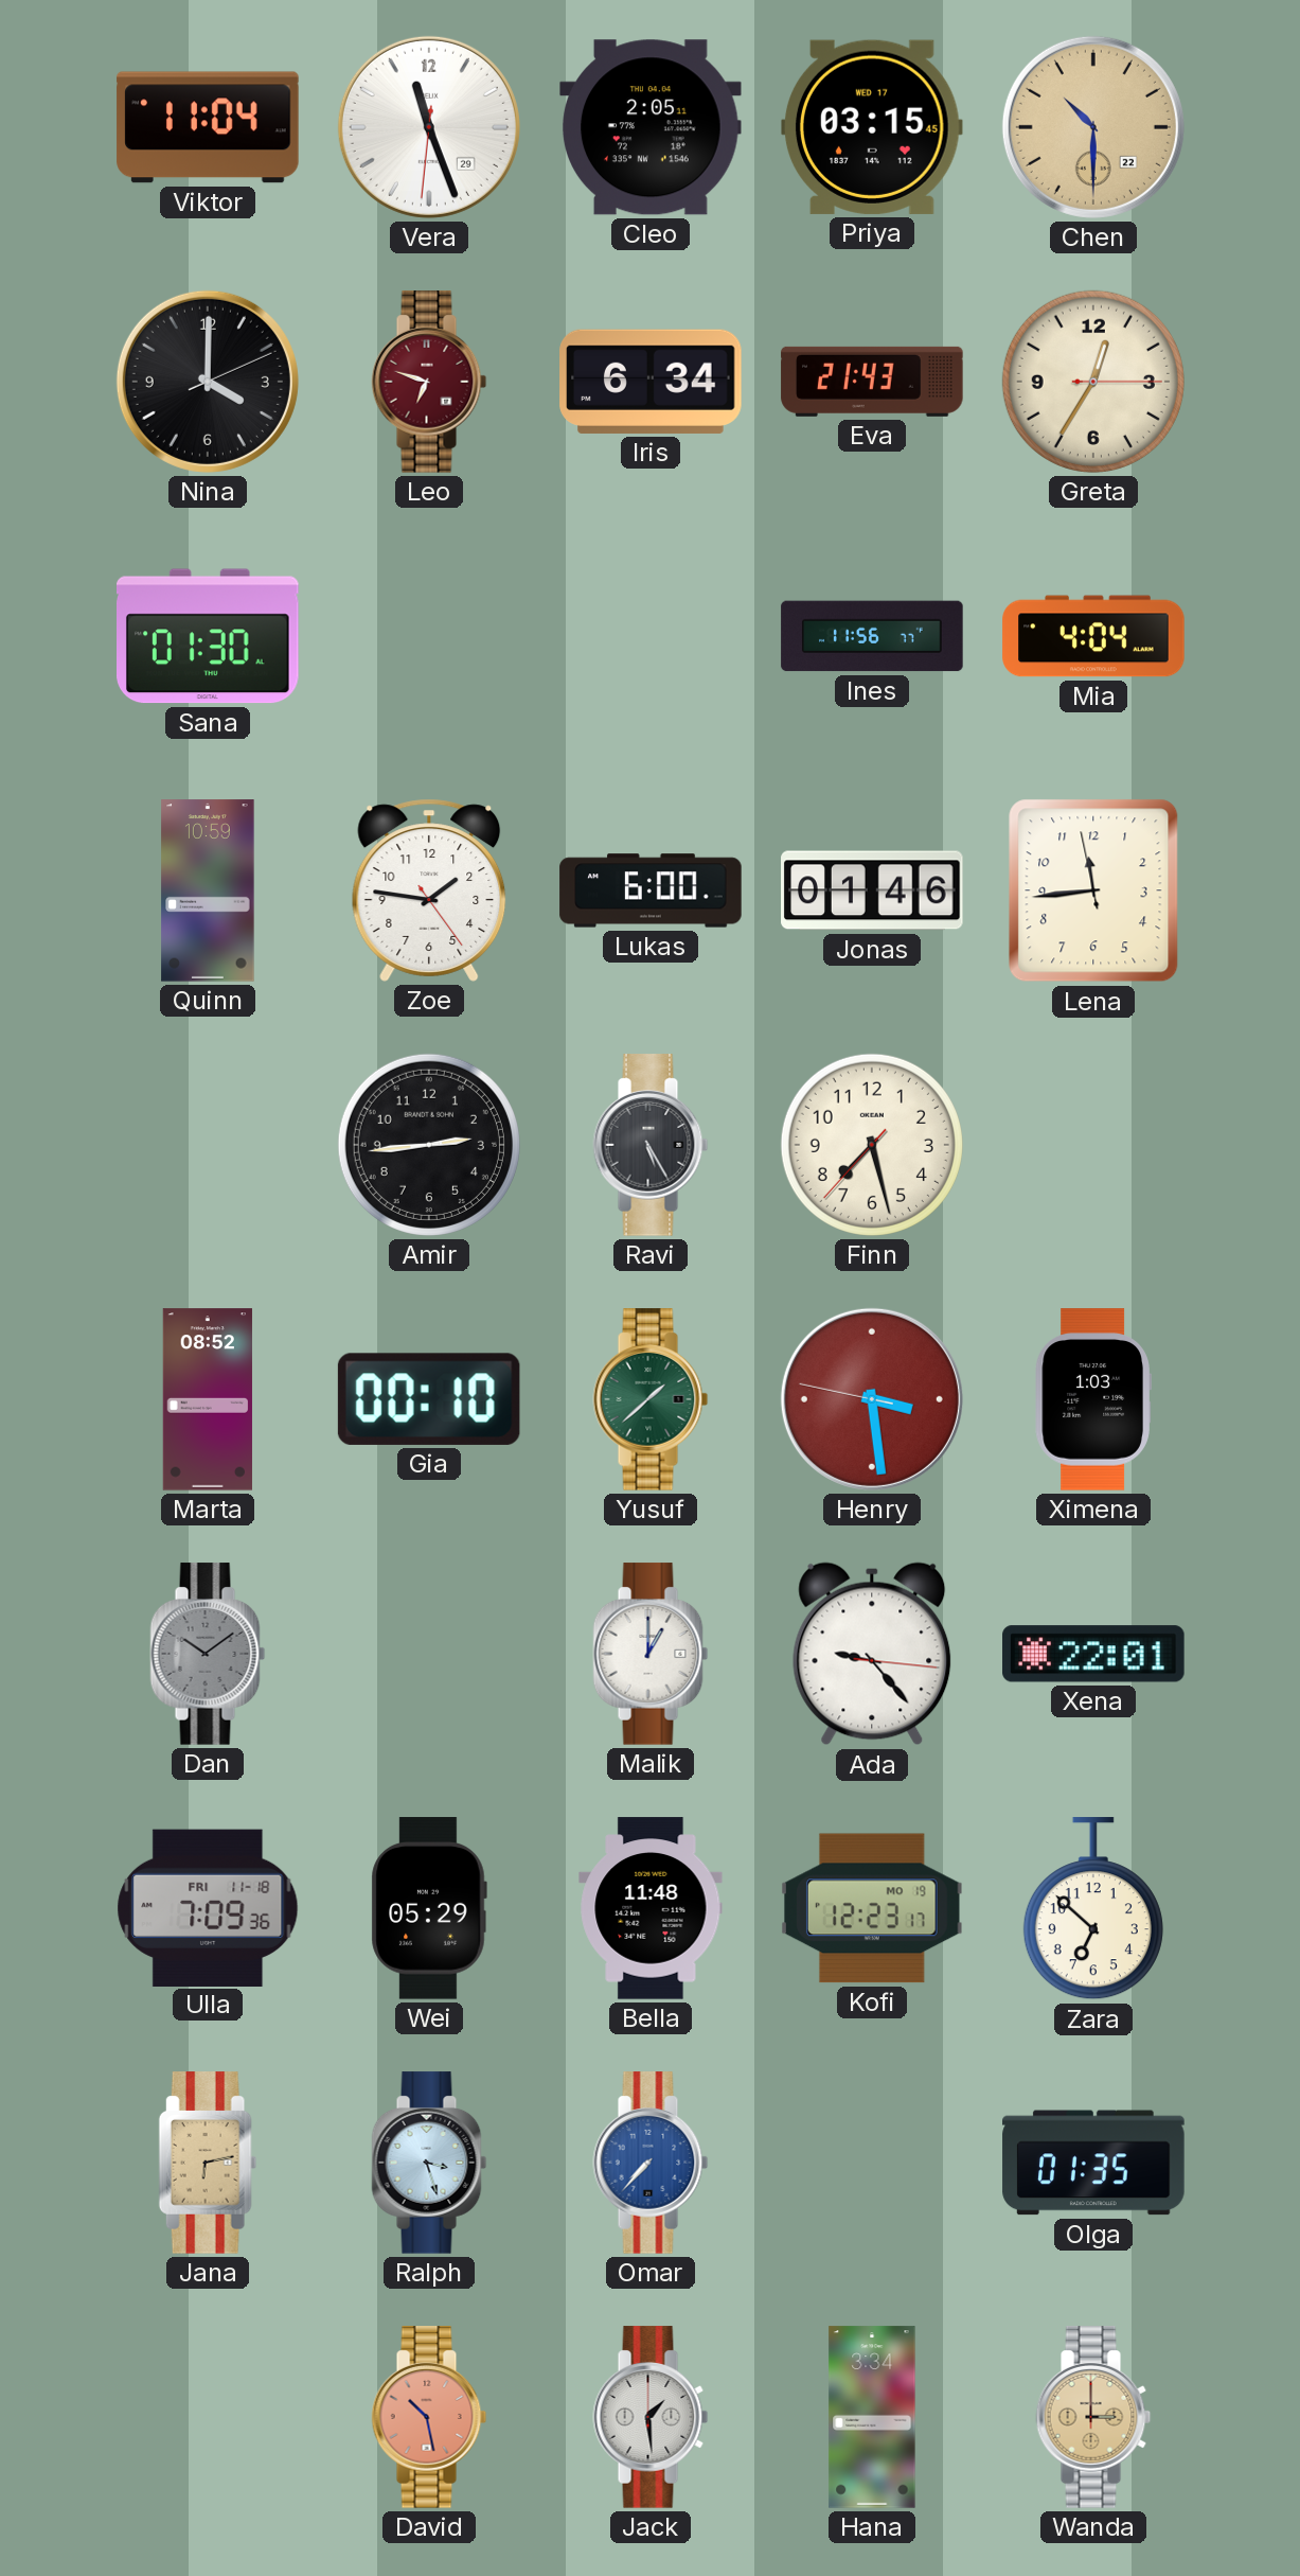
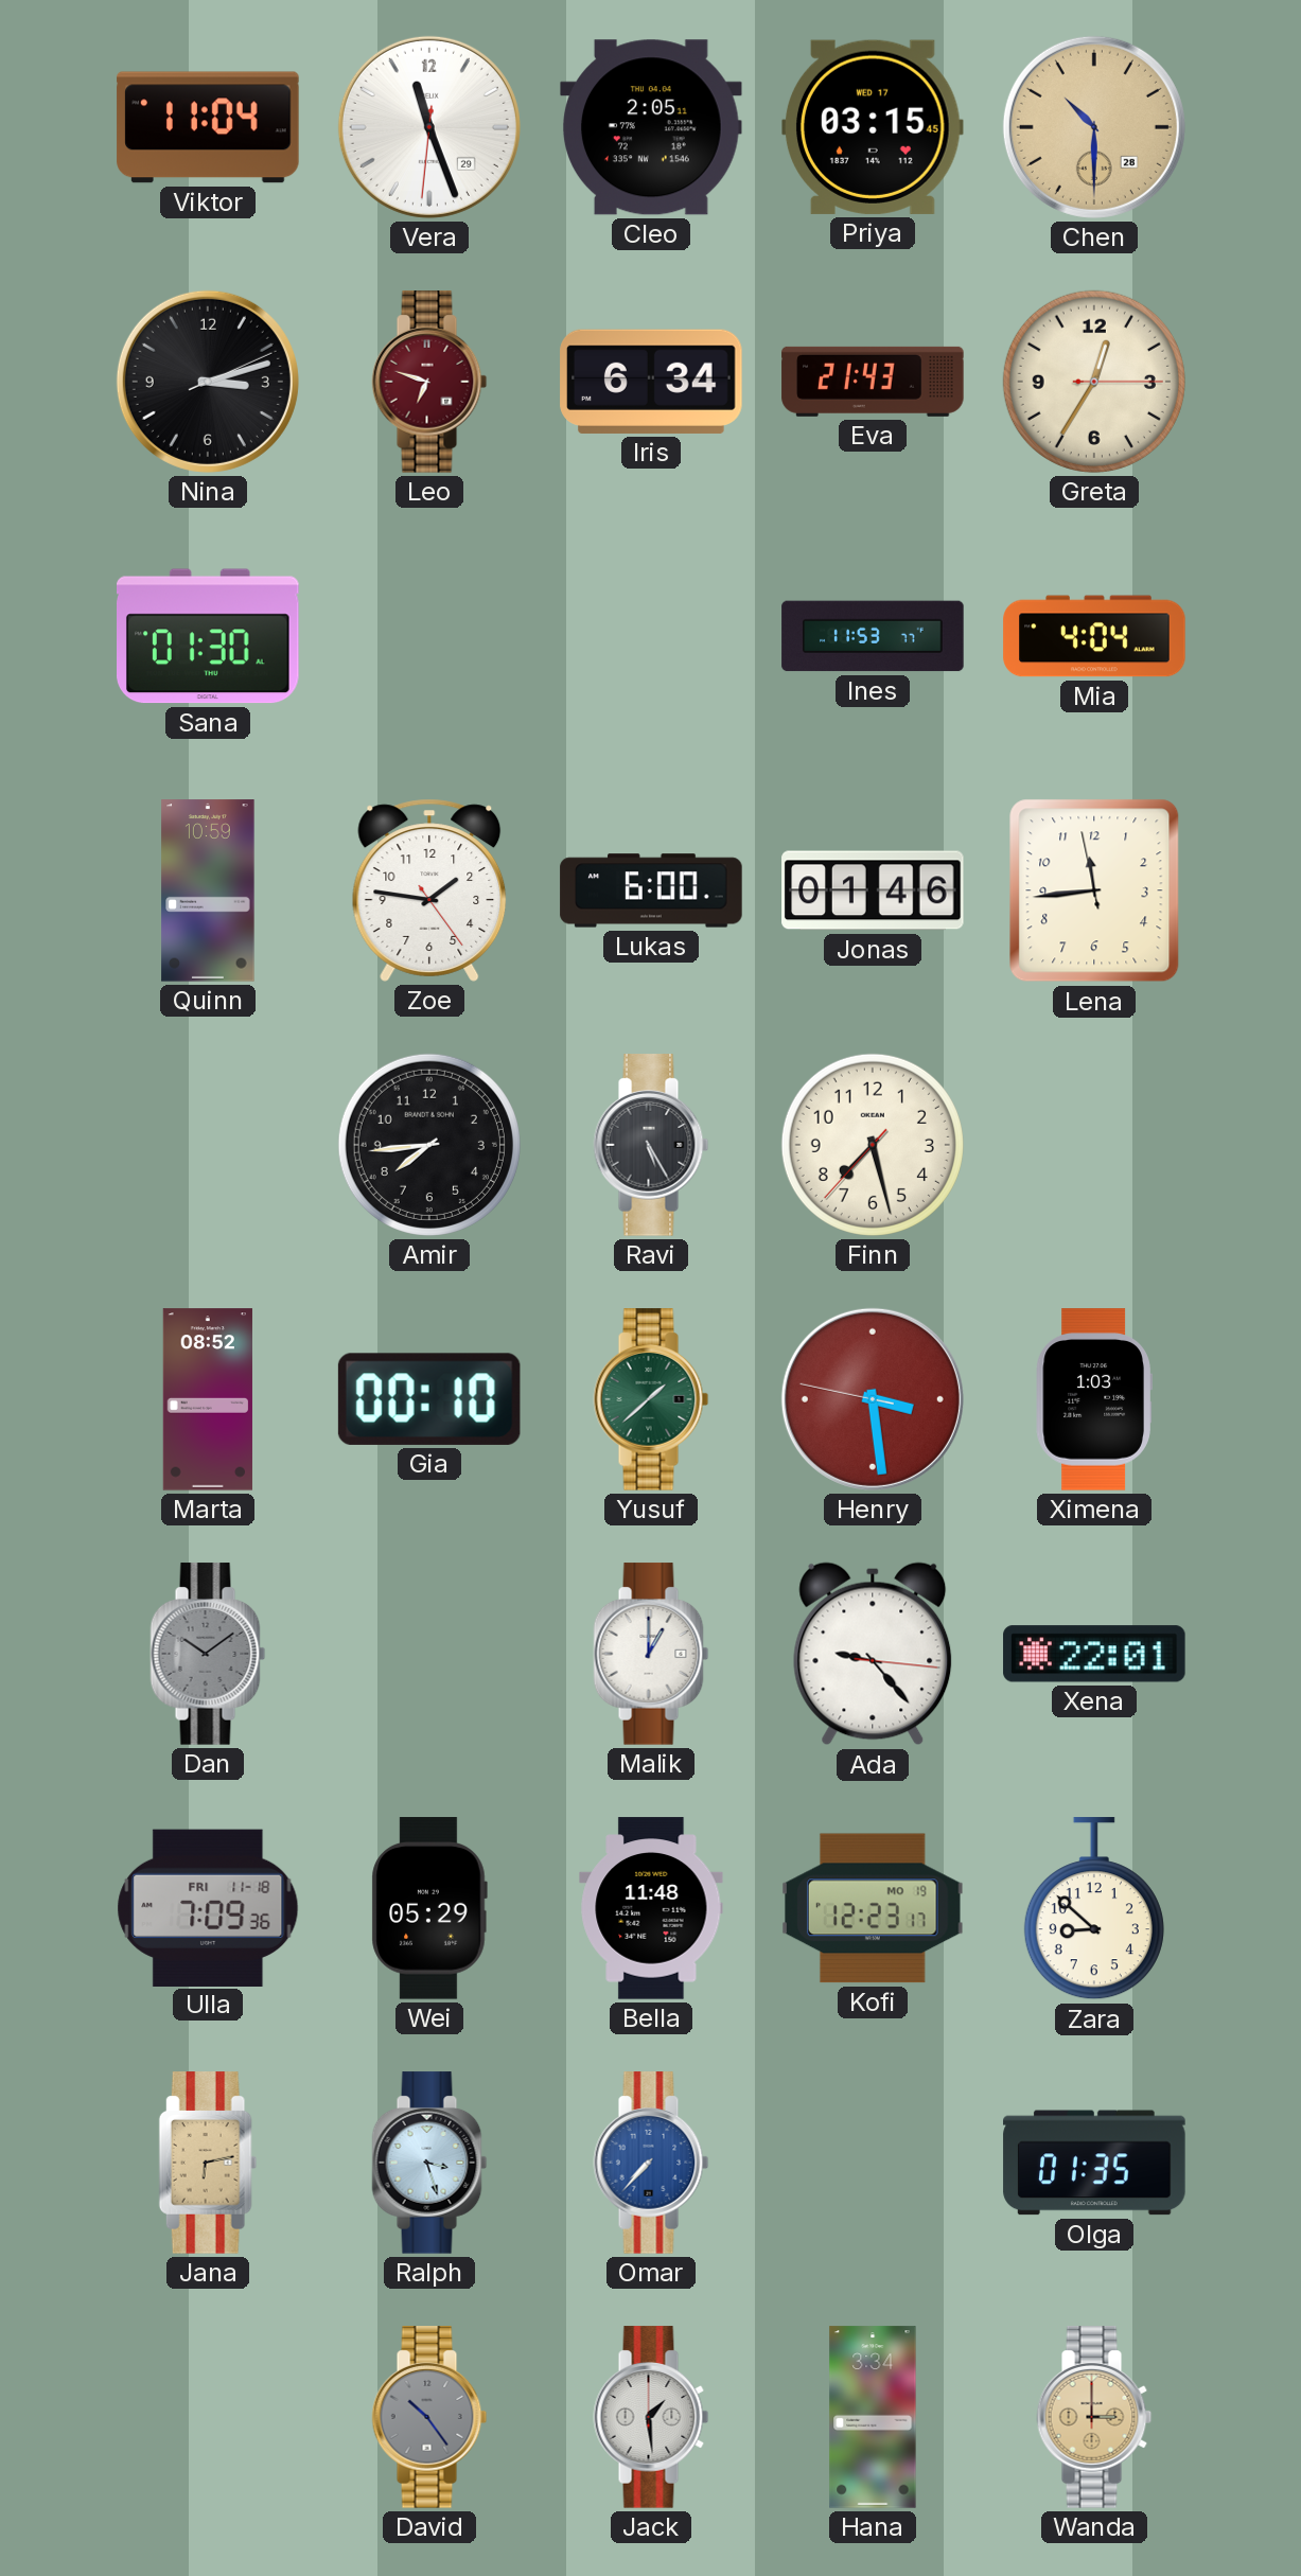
Chen date: 22 -> 28 (1094, 127)
Nina: 4:00 -> 3:12 (208, 382)
Ines: 11:56 -> 11:53 (873, 636)
Amir: 2:44 -> 7:44 (429, 1145)
Zara: 6:52 -> 8:52 (1094, 1909)
David: 10:28 -> 10:24 (429, 2417)
David dial: salmon -> grey (429, 2417)
